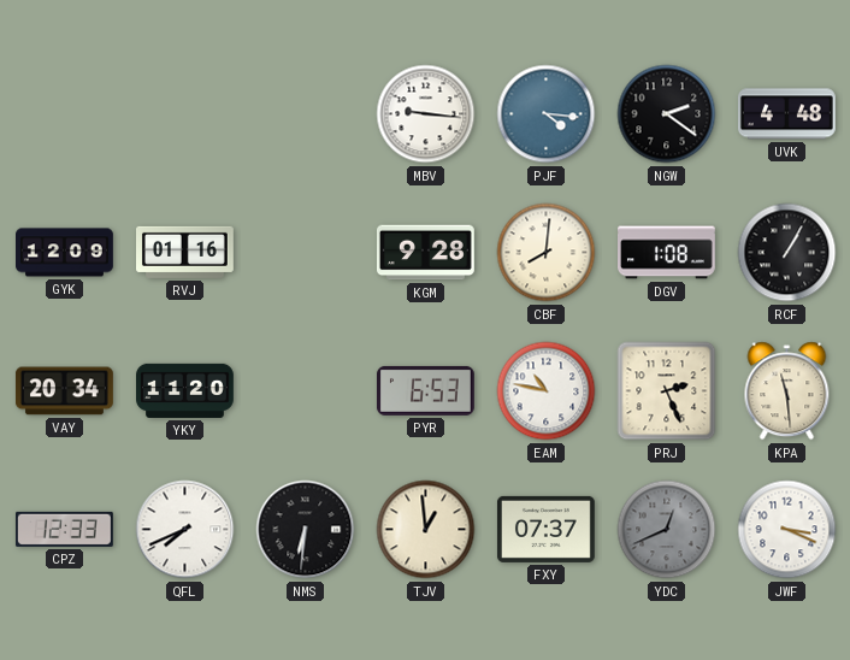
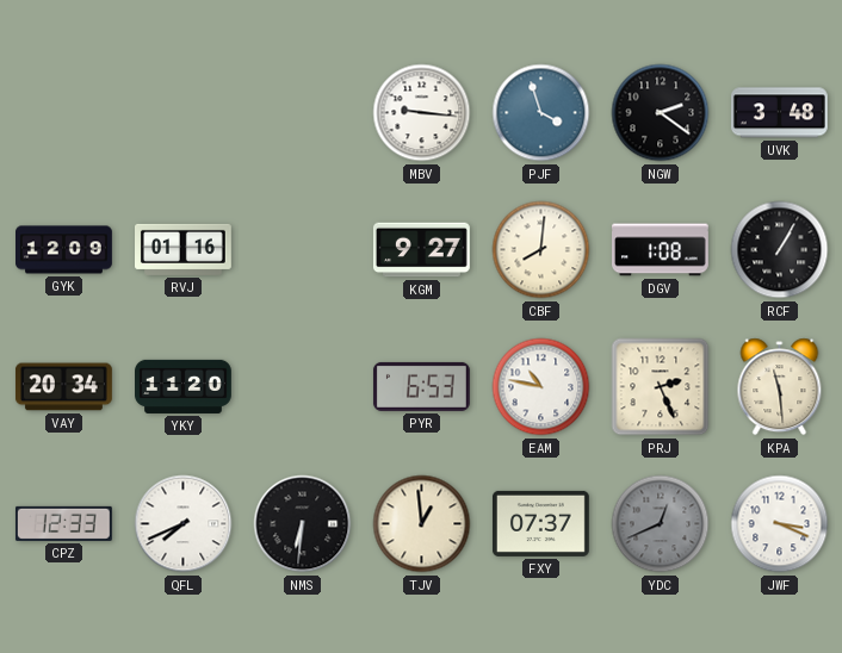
PJF: 4:16 -> 3:57 (541, 113)
UVK: 4:48 -> 3:48 (779, 113)
KGM: 9:28 -> 9:27 (421, 250)
